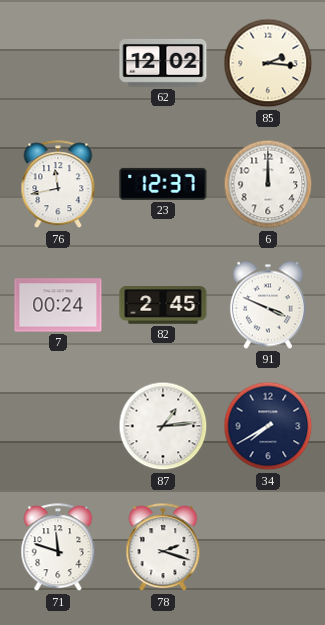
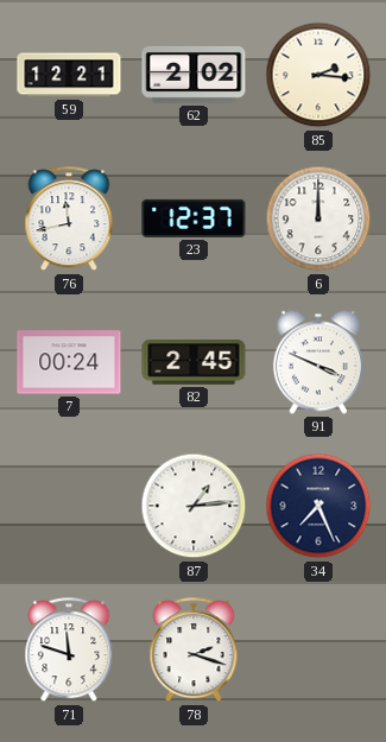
59: none -> 12:21 (69, 75)
62: 12:02 -> 2:02 (194, 75)
34: 7:40 -> 7:26 (318, 506)
